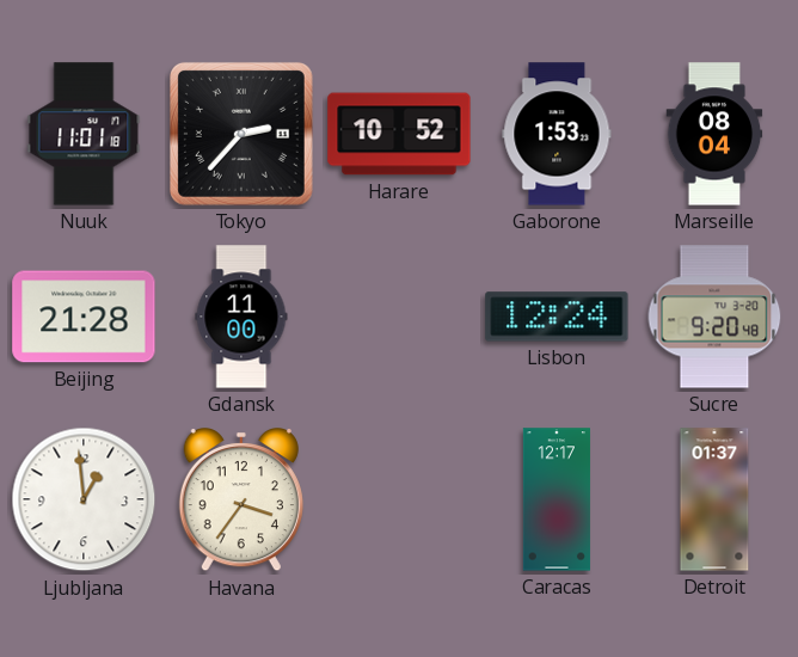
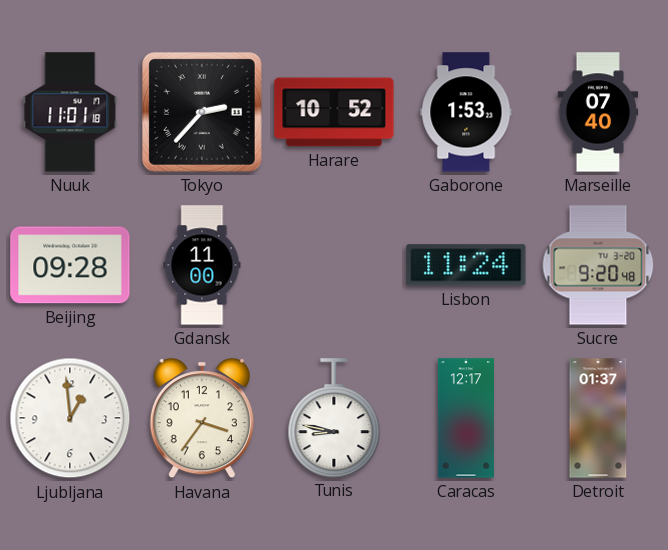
Marseille: 08:04 -> 07:40 (598, 112)
Beijing: 21:28 -> 09:28 (70, 265)
Lisbon: 12:24 -> 11:24 (466, 265)
Tunis: none -> 8:47 (334, 418)
